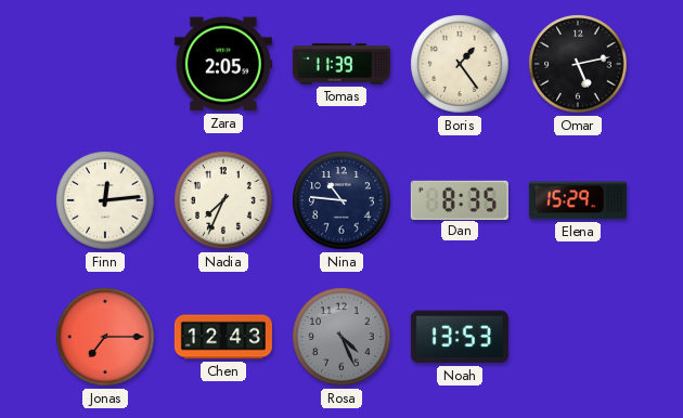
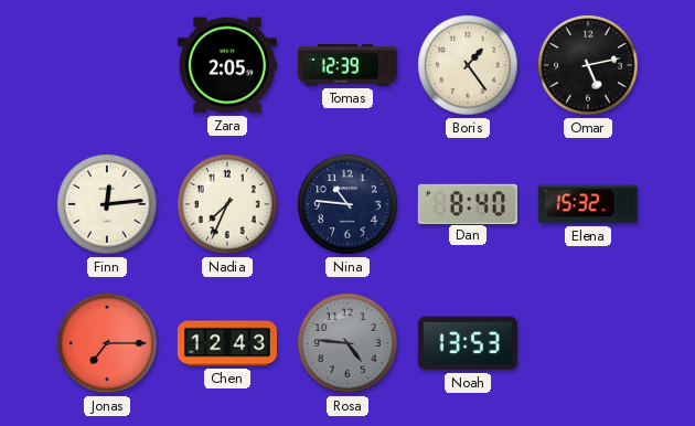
Tomas: 11:39 -> 12:39 (347, 65)
Dan: 8:35 -> 8:40 (468, 203)
Elena: 15:29 -> 15:32 (588, 204)
Rosa: 4:26 -> 4:46 (347, 343)
